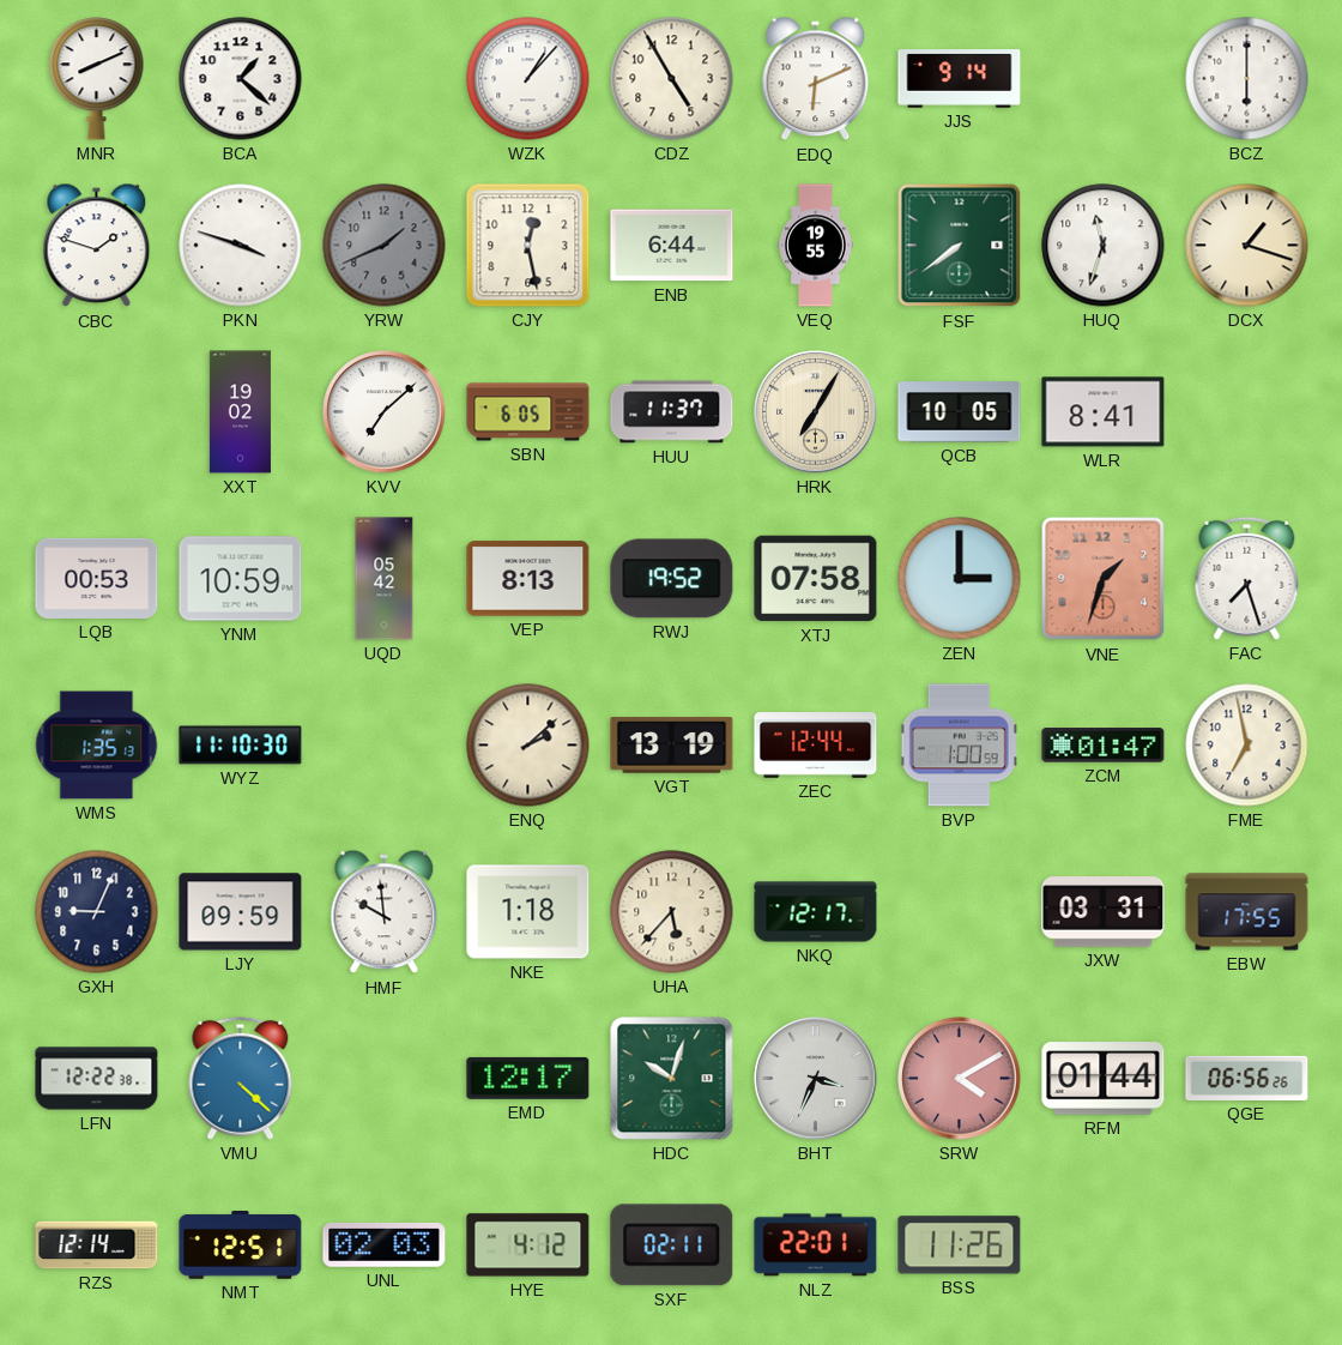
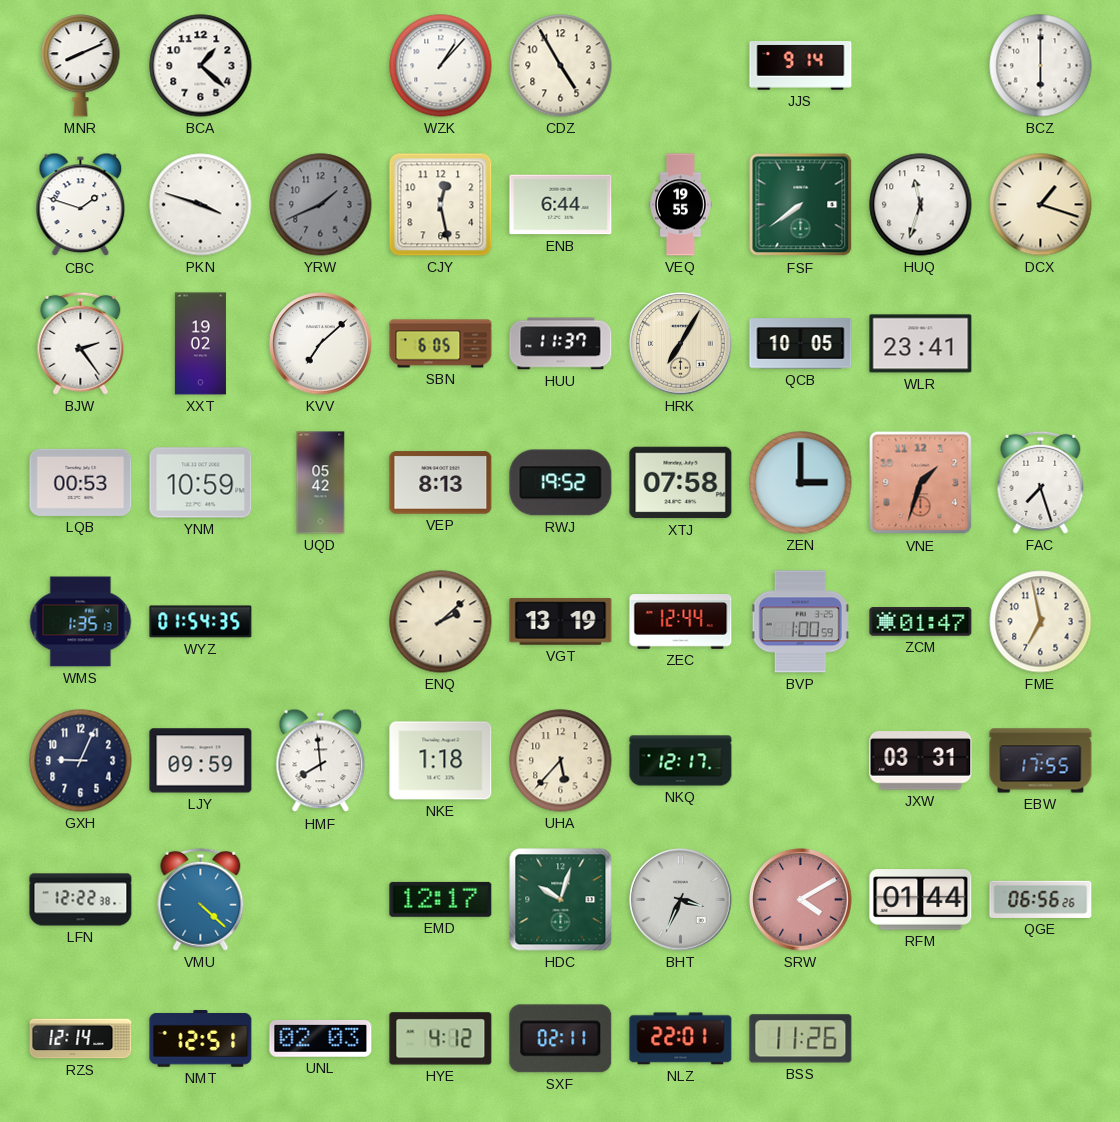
EDQ: 6:11 -> none (816, 79)
BJW: none -> 2:24 (81, 343)
WLR: 8:41 -> 23:41 (921, 344)
WYZ: 11:10 -> 01:54 (201, 622)
HMF: 9:59 -> 7:59 (321, 761)
